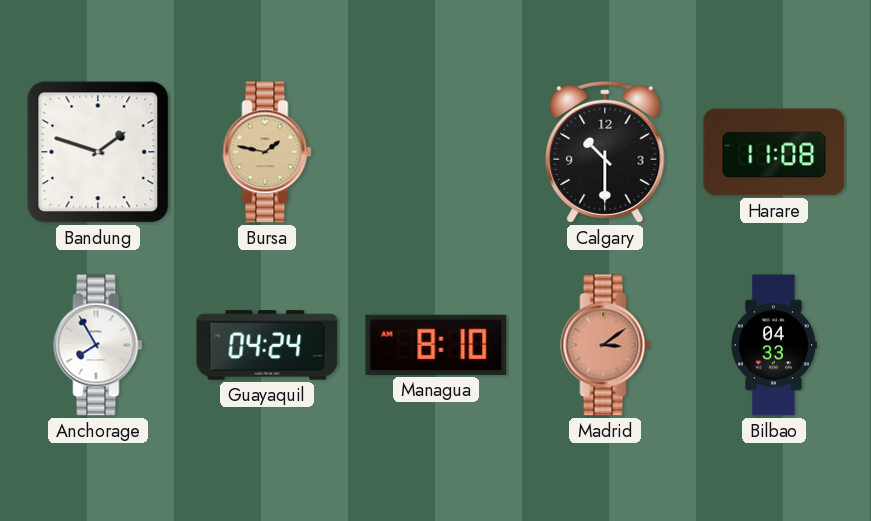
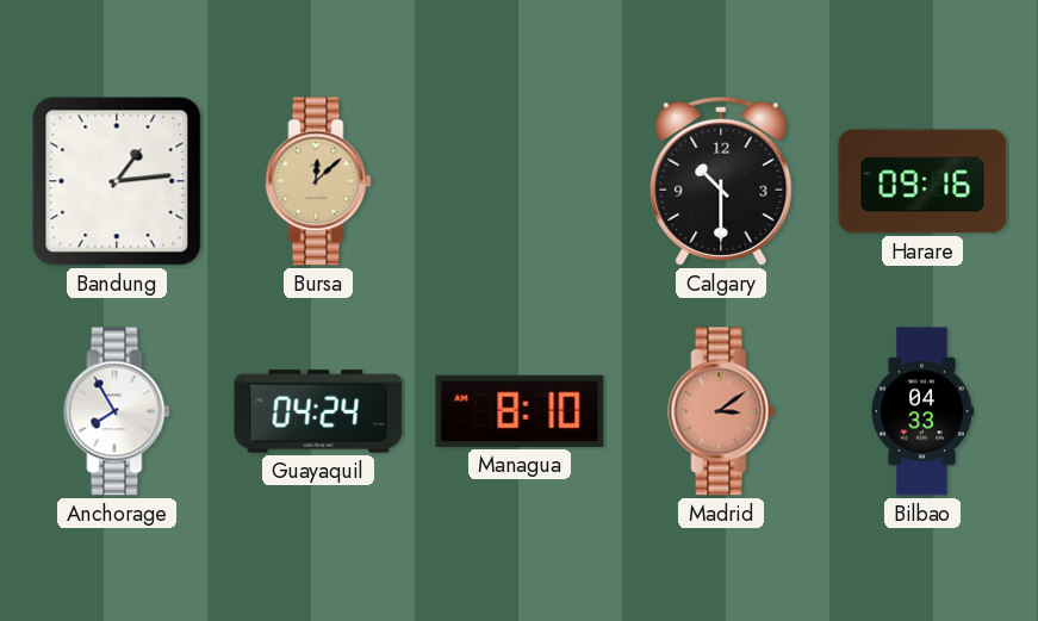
Bandung: 1:48 -> 1:14 (117, 181)
Bursa: 1:47 -> 12:08 (318, 181)
Harare: 11:08 -> 09:16 (922, 181)
